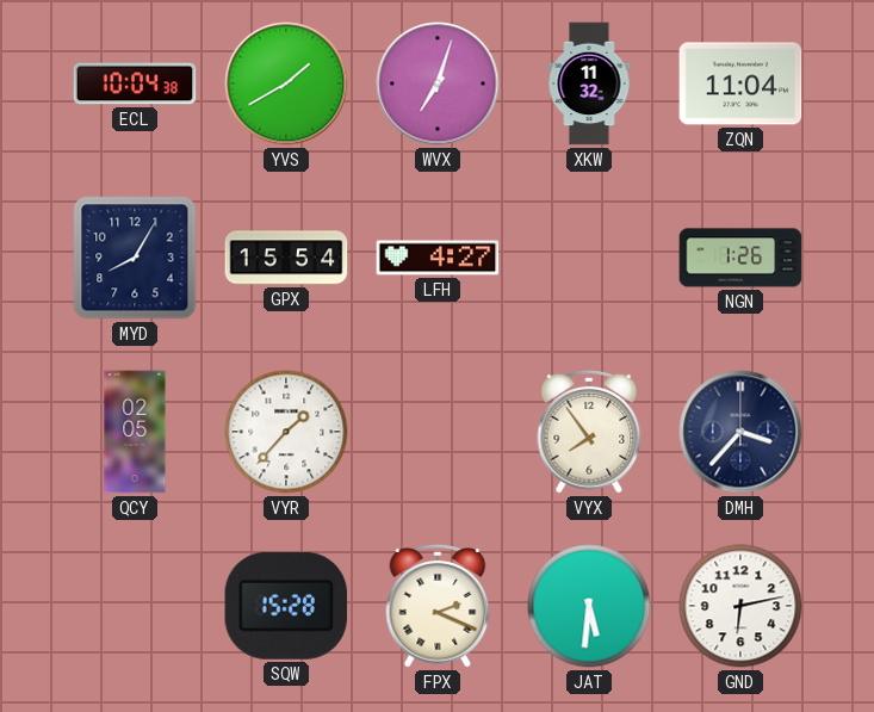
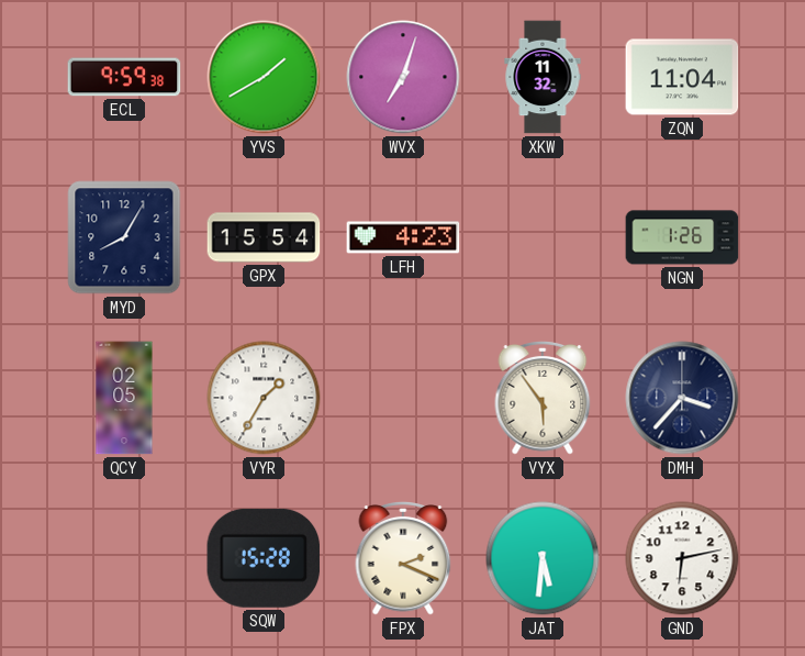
ECL: 10:04 -> 9:59 (124, 77)
LFH: 4:27 -> 4:23 (403, 237)
VYR: 1:37 -> 1:35 (264, 398)
VYX: 7:54 -> 5:54 (543, 399)
